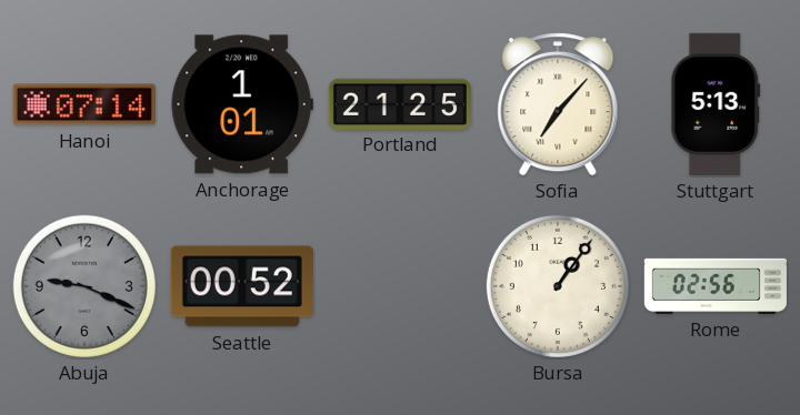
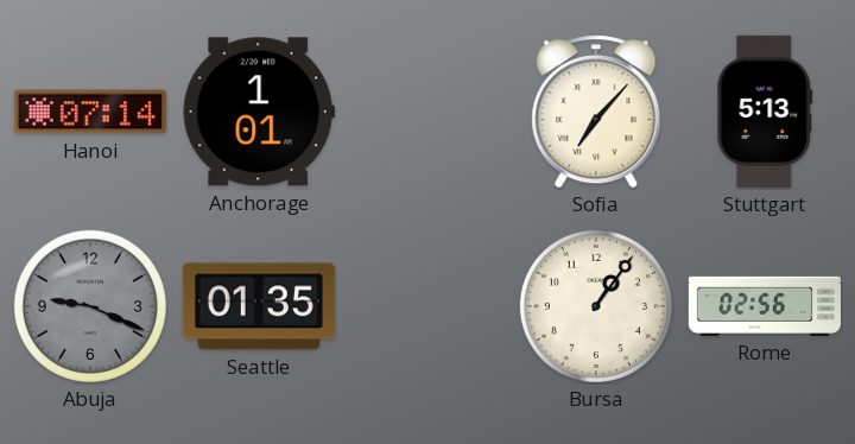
Portland: 21:25 -> none (400, 103)
Seattle: 00:52 -> 01:35 (259, 306)
